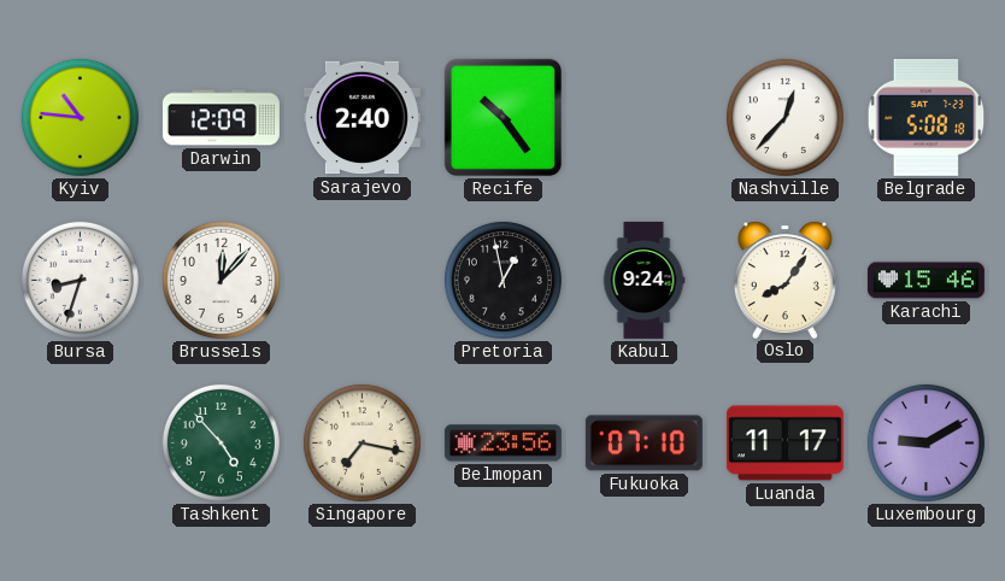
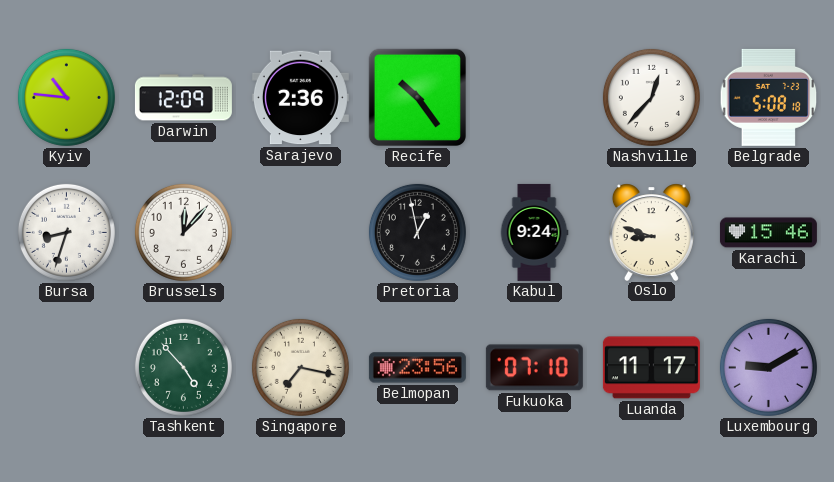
Sarajevo: 2:40 -> 2:36 (300, 98)
Oslo: 8:06 -> 8:48 (651, 232)
